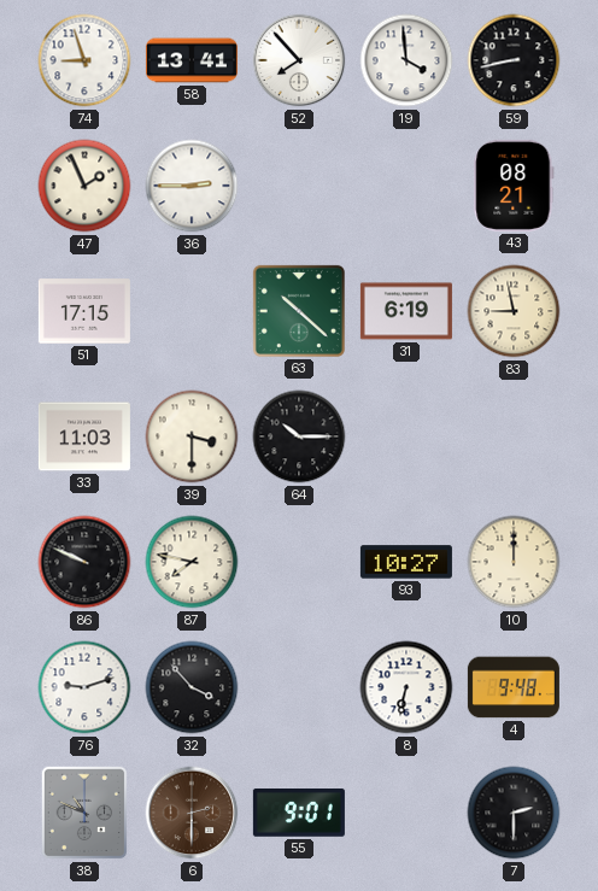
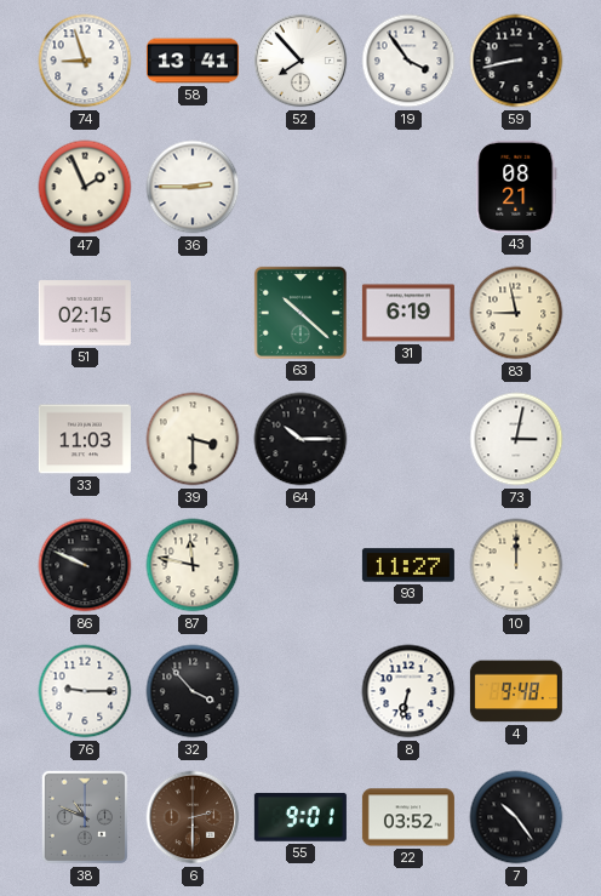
19: 3:59 -> 3:54 (408, 61)
51: 17:15 -> 02:15 (85, 313)
73: none -> 3:02 (516, 439)
87: 7:47 -> 11:47 (193, 565)
93: 10:27 -> 11:27 (408, 565)
76: 9:12 -> 9:15 (85, 691)
22: none -> 03:52 (408, 817)
7: 2:30 -> 10:24 (516, 817)
